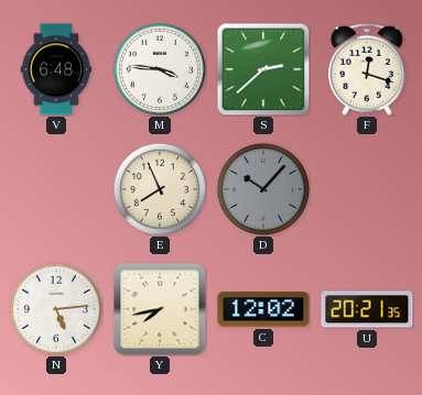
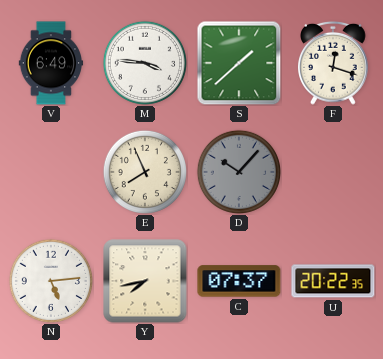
V: 6:48 -> 6:49 (51, 63)
S: 2:38 -> 1:38 (239, 63)
C: 12:02 -> 07:37 (239, 281)
U: 20:21 -> 20:22 (333, 281)
